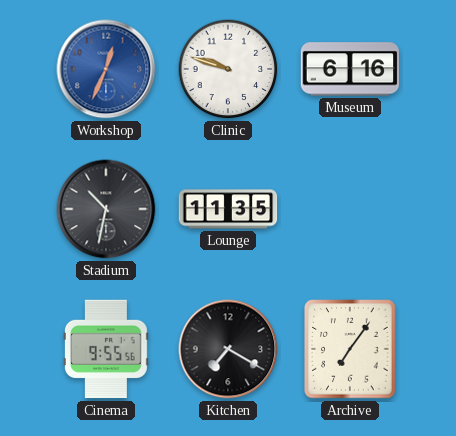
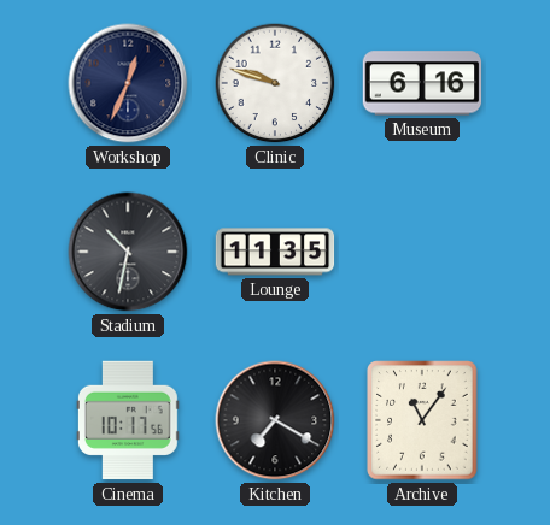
Workshop dial: blue -> navy (128, 83)
Cinema: 9:55 -> 10:17 (128, 420)
Archive: 7:06 -> 11:06 (422, 420)
